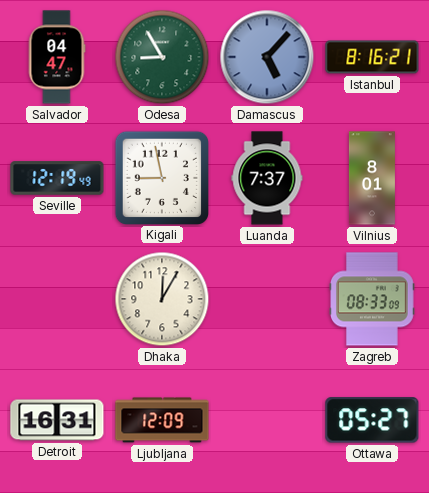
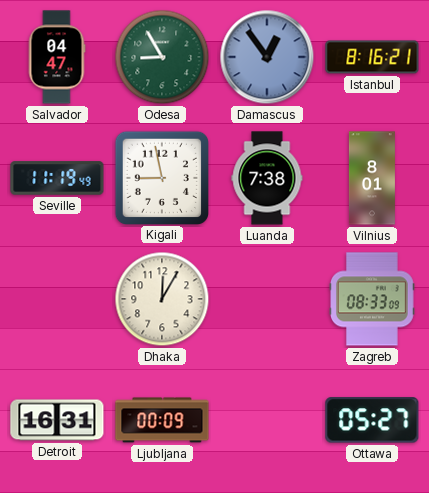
Damascus: 5:07 -> 12:54 (267, 57)
Seville: 12:19 -> 11:19 (57, 178)
Luanda: 7:37 -> 7:38 (267, 178)
Ljubljana: 12:09 -> 00:09 (162, 420)
